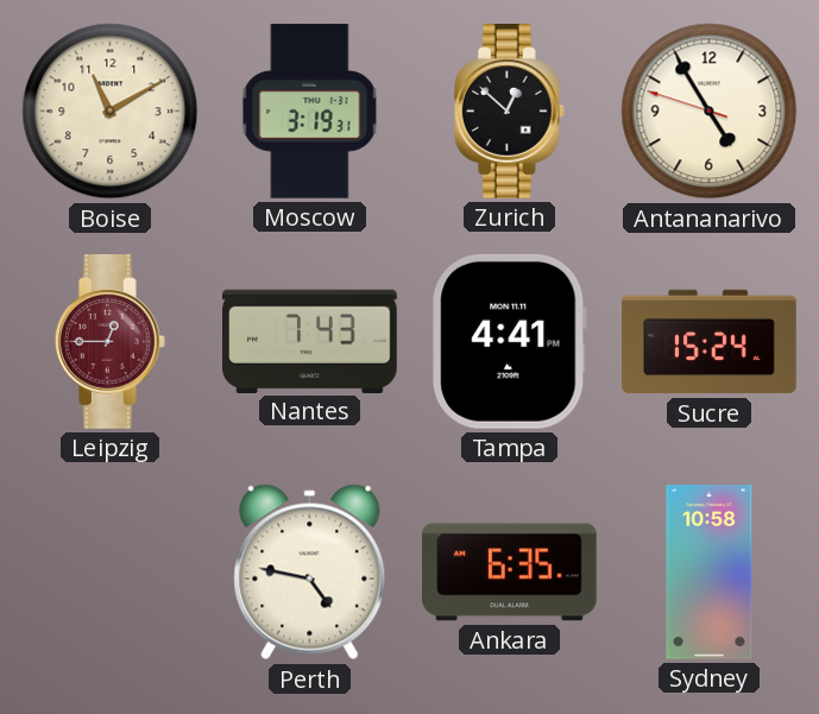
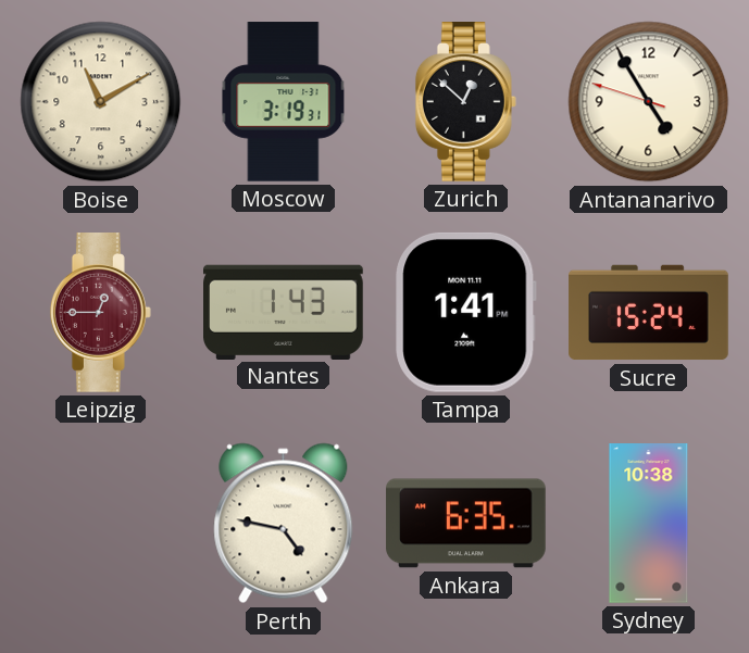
Nantes: 7:43 -> 1:43 (284, 312)
Tampa: 4:41 -> 1:41 (466, 312)
Sydney: 10:58 -> 10:38 (649, 524)
